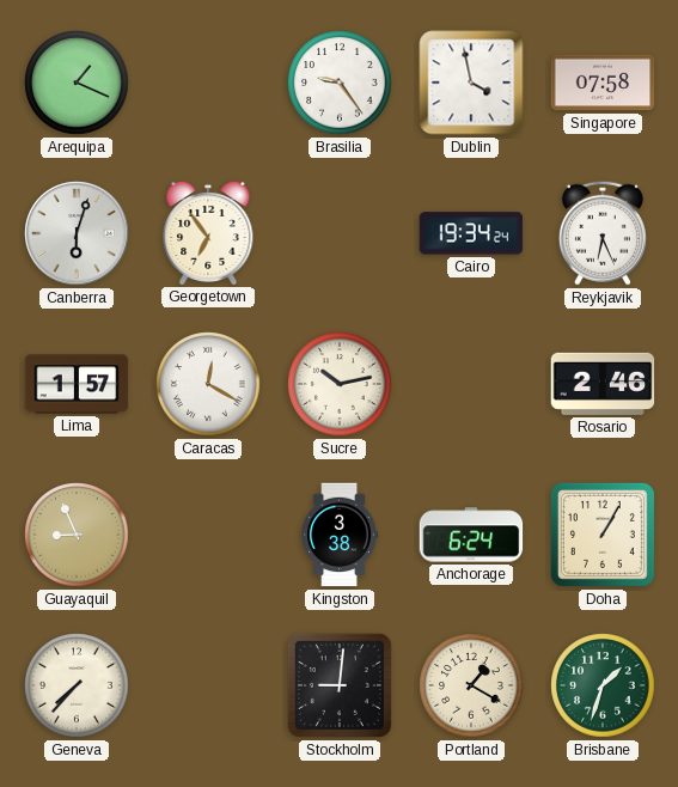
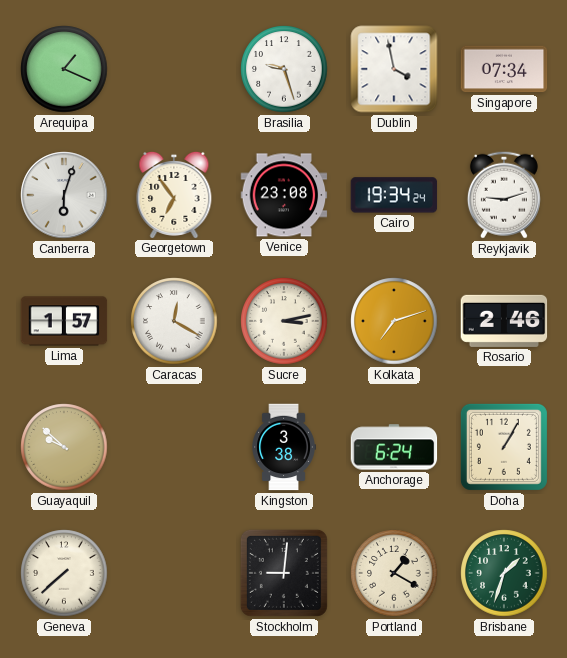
Brasilia: 9:24 -> 9:27 (284, 69)
Singapore: 07:58 -> 07:34 (504, 69)
Venice: none -> 23:08 (284, 195)
Reykjavik: 6:26 -> 9:12 (504, 195)
Sucre: 10:13 -> 3:13 (284, 321)
Kolkata: none -> 7:12 (394, 321)
Guayaquil: 8:56 -> 9:52 (64, 447)
Geneva: 7:37 -> 7:38 (64, 573)
